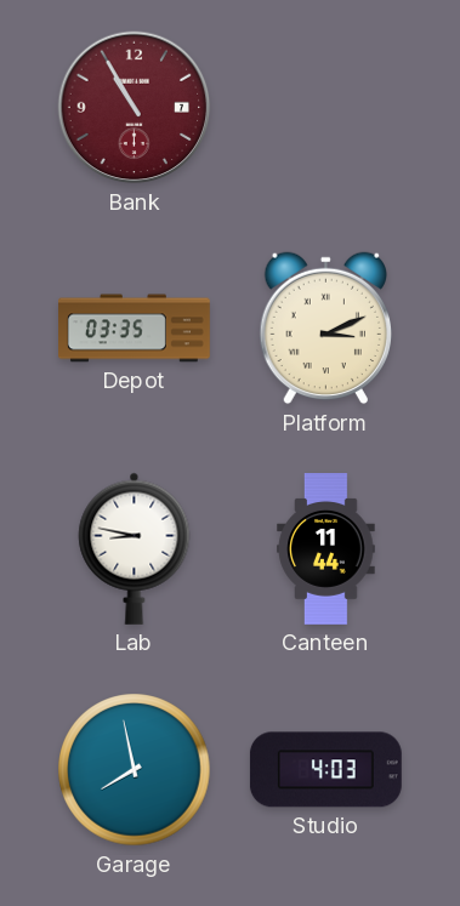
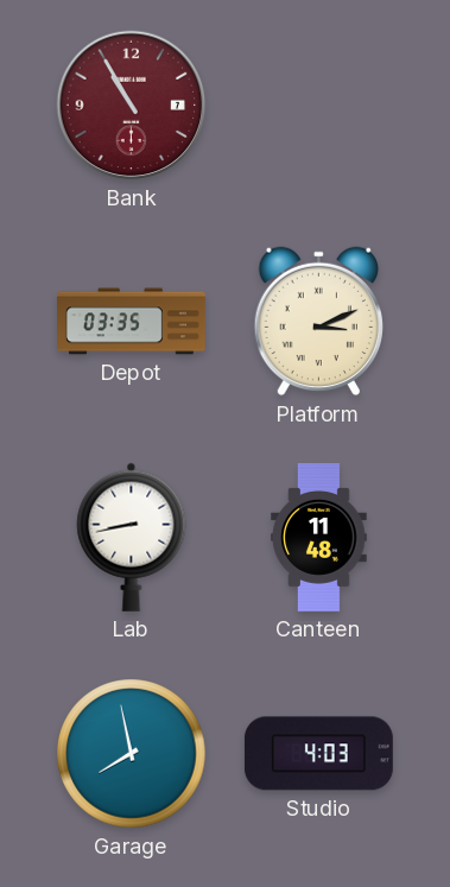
Lab: 8:47 -> 8:43 (132, 537)
Canteen: 11:44 -> 11:48 (319, 538)
